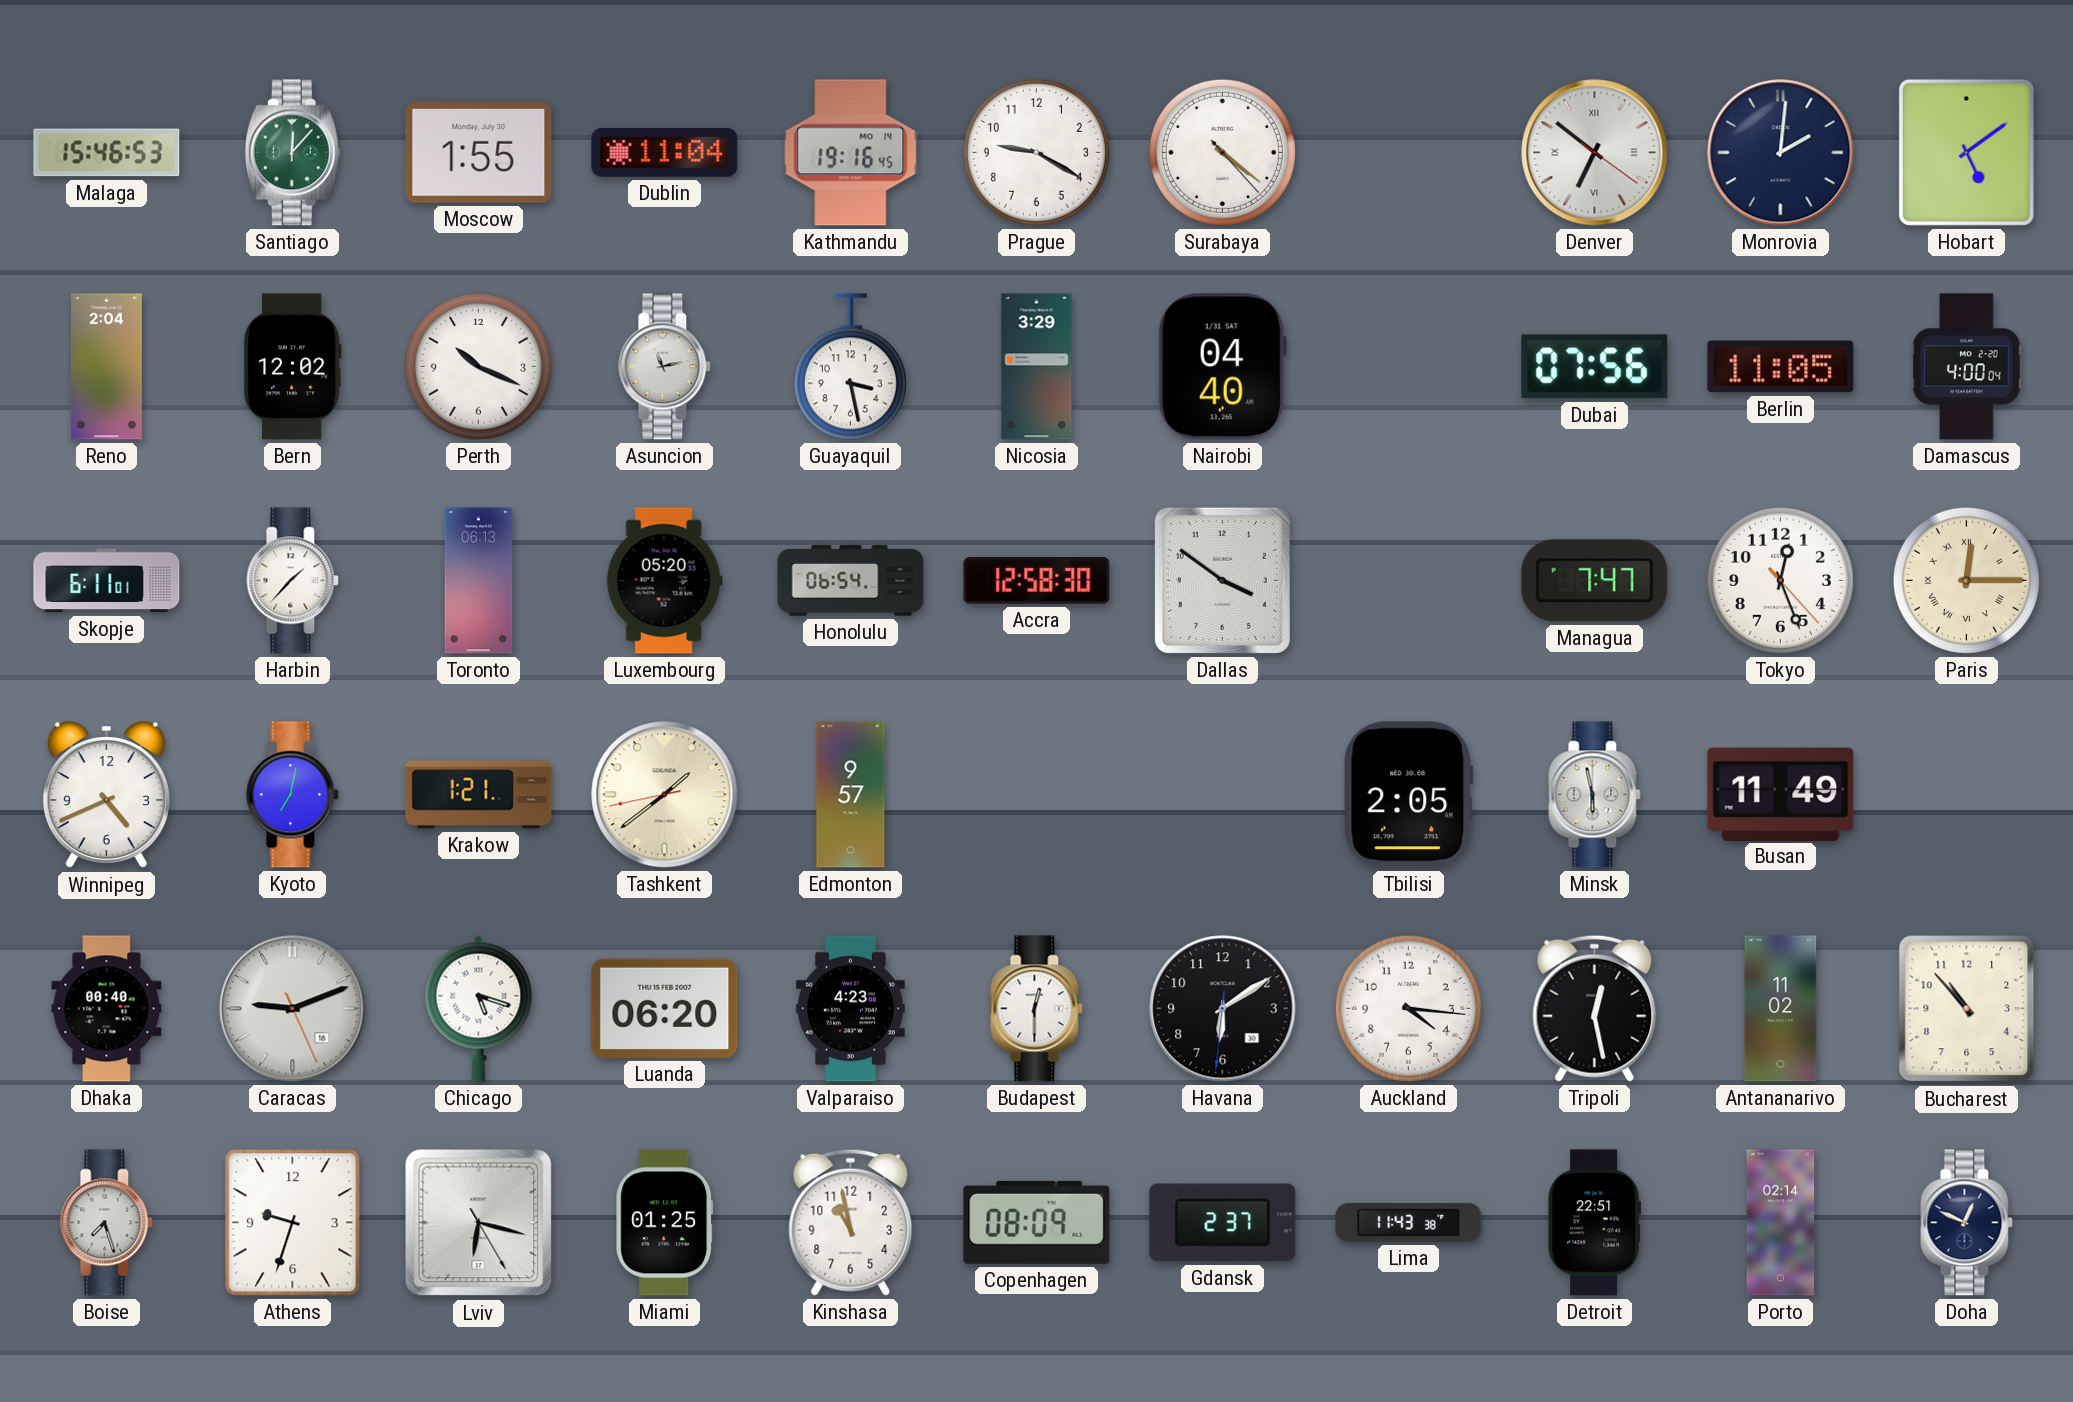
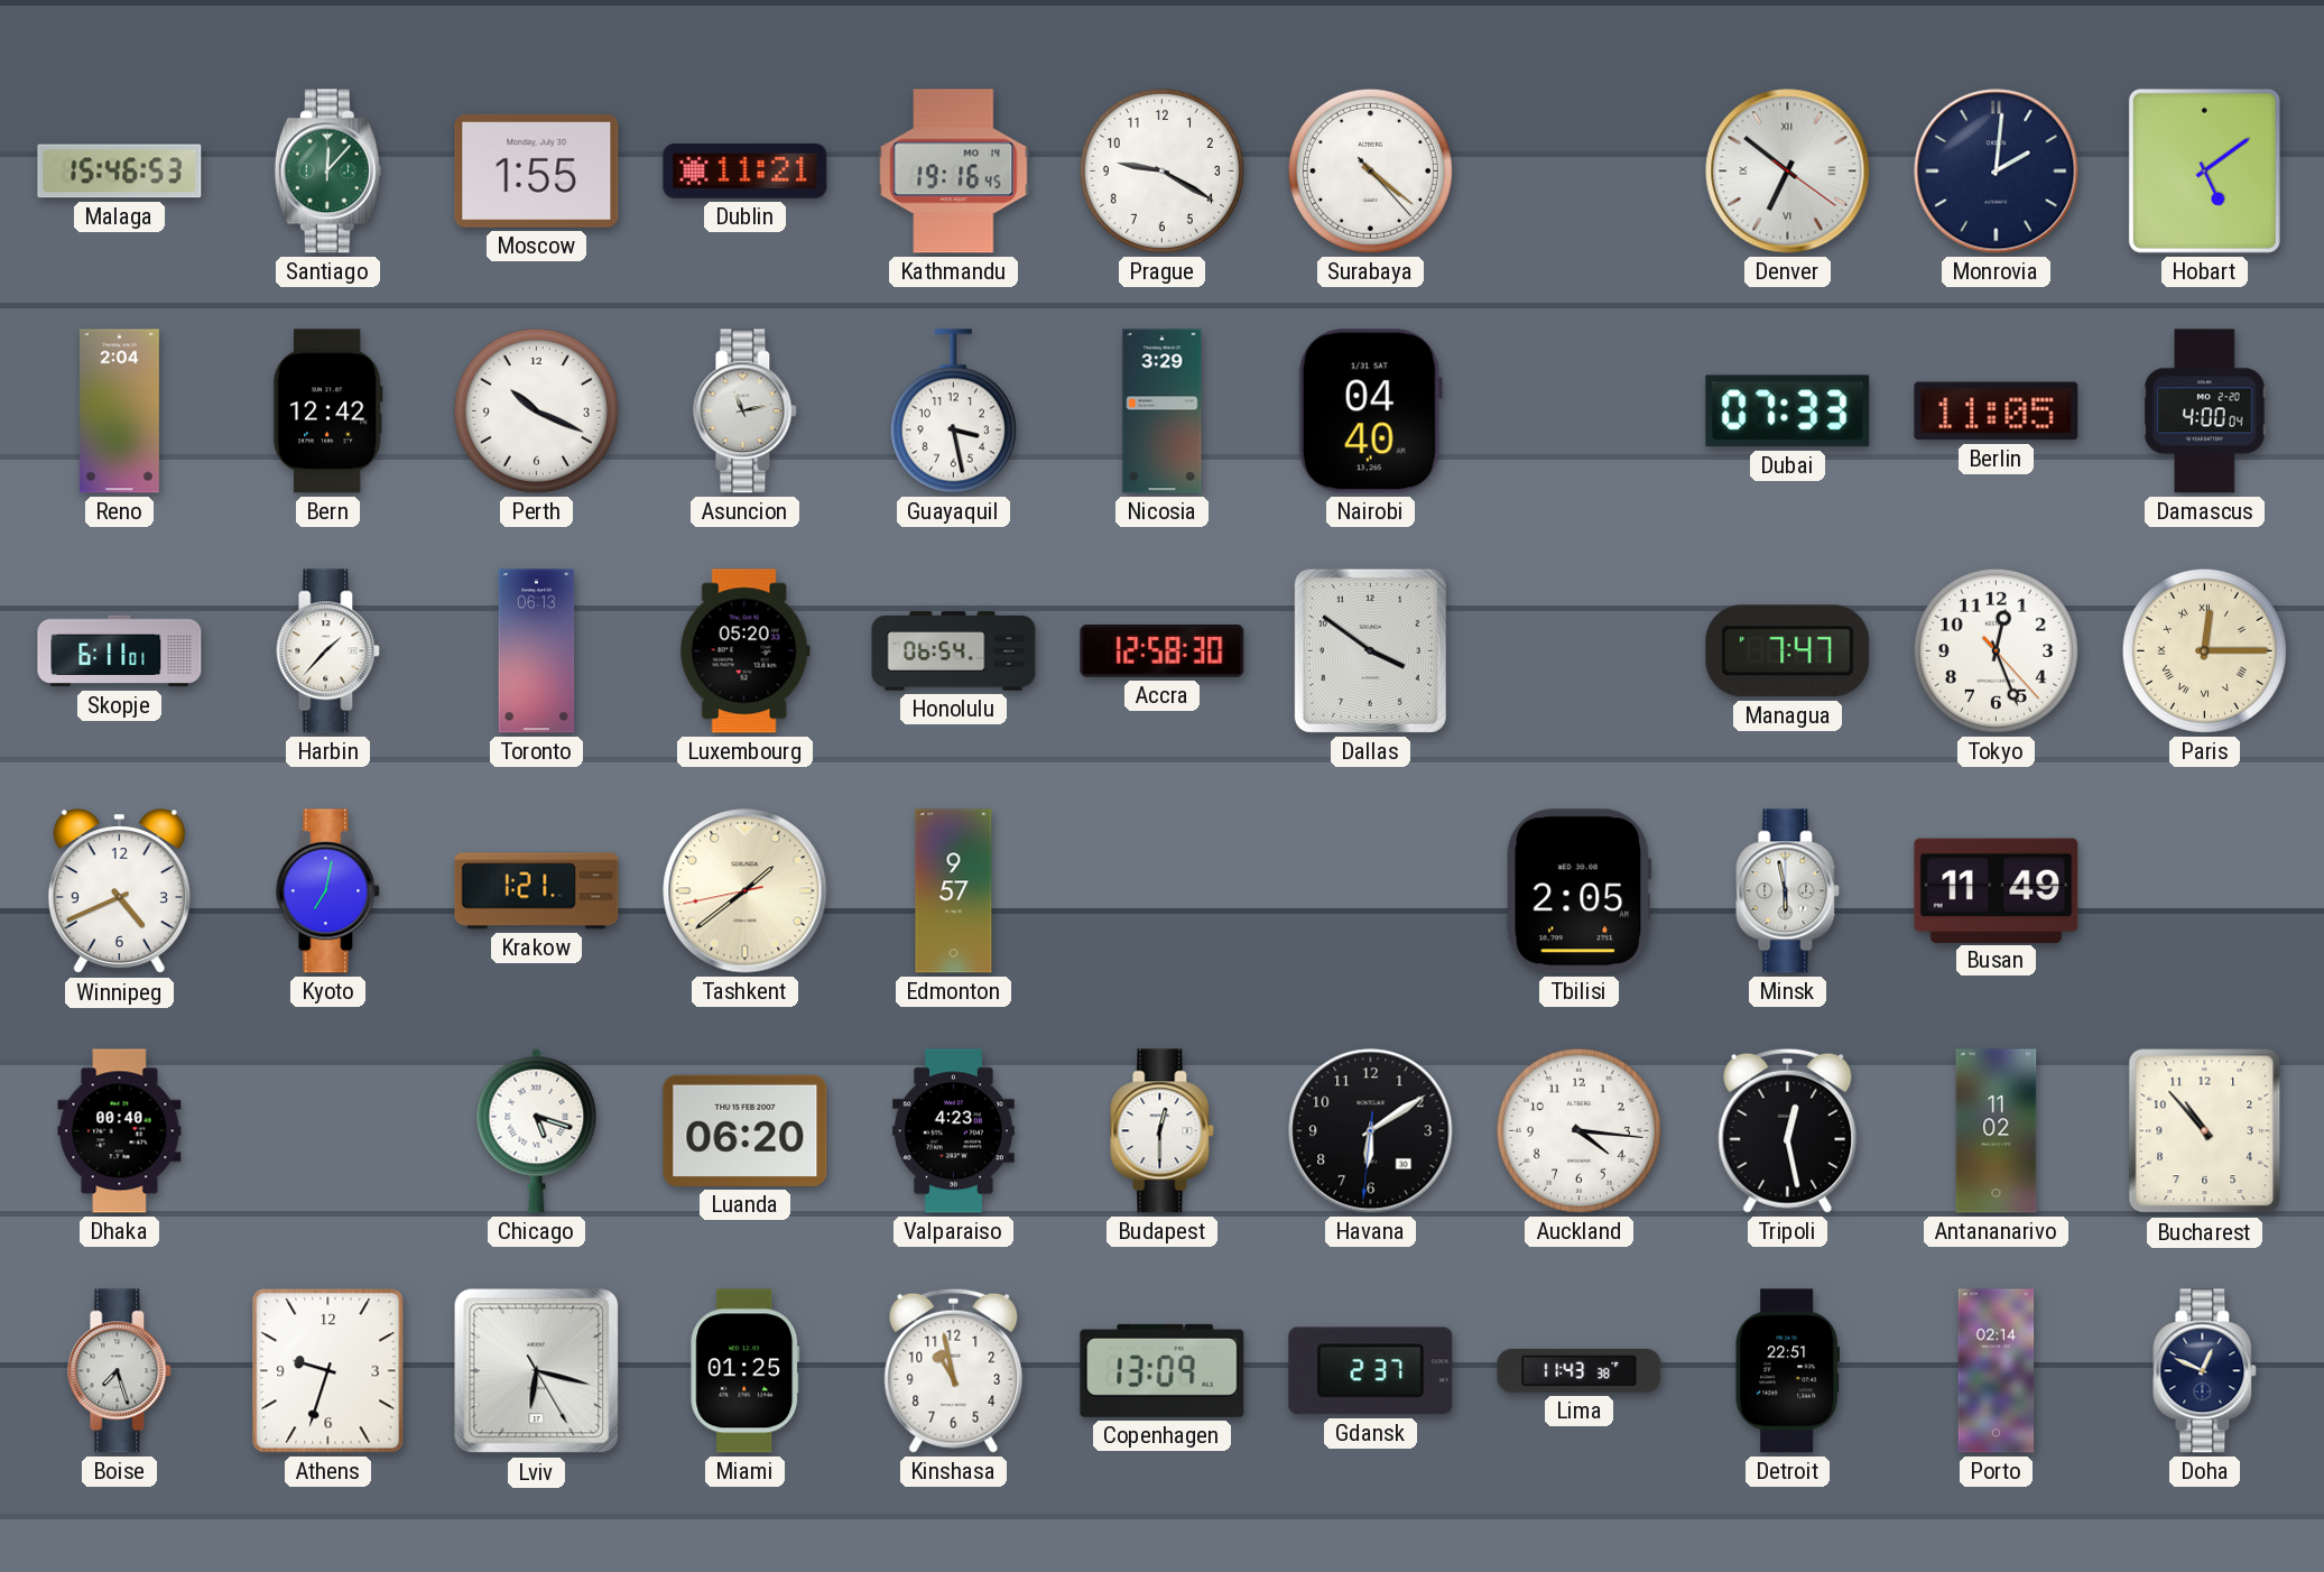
Dublin: 11:04 -> 11:21 (746, 170)
Bern: 12:02 -> 12:42 (327, 412)
Dubai: 07:56 -> 07:33 (1788, 412)
Caracas: 9:11 -> none (293, 1009)
Copenhagen: 08:09 -> 13:09 (1163, 1370)
